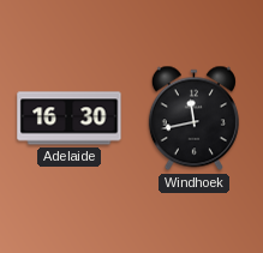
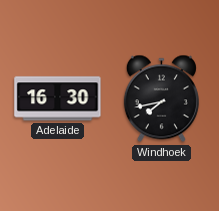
Windhoek: 11:43 -> 7:43 (161, 99)
